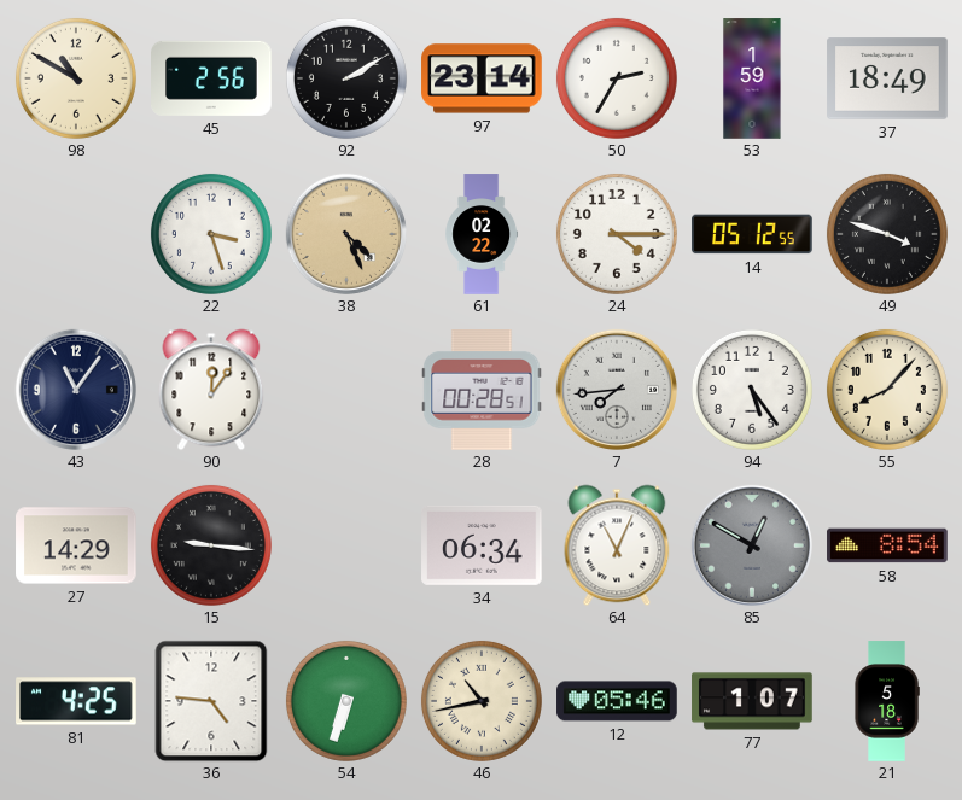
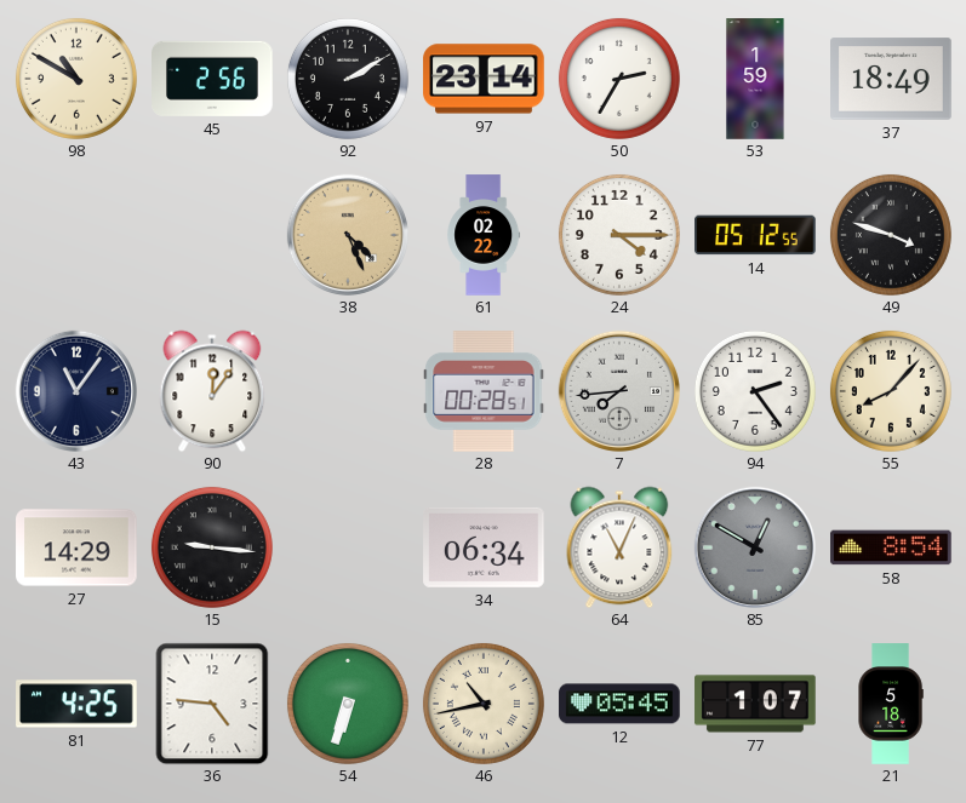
22: 3:27 -> none (211, 234)
94: 5:24 -> 2:24 (755, 391)
12: 05:46 -> 05:45 (619, 704)
